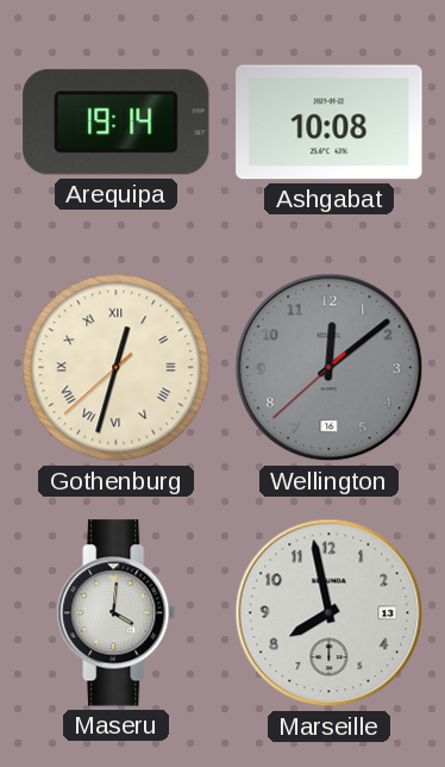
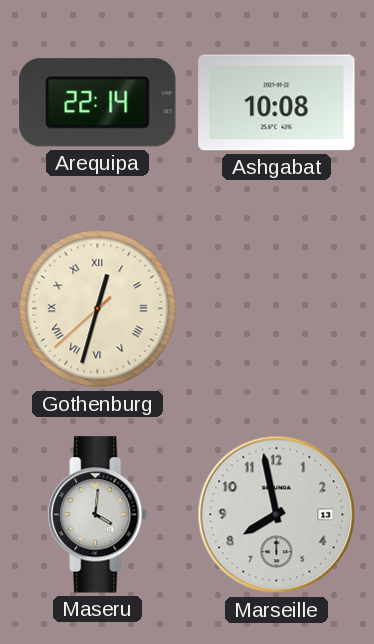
Arequipa: 19:14 -> 22:14 (98, 103)
Wellington: 12:08 -> none (330, 368)
